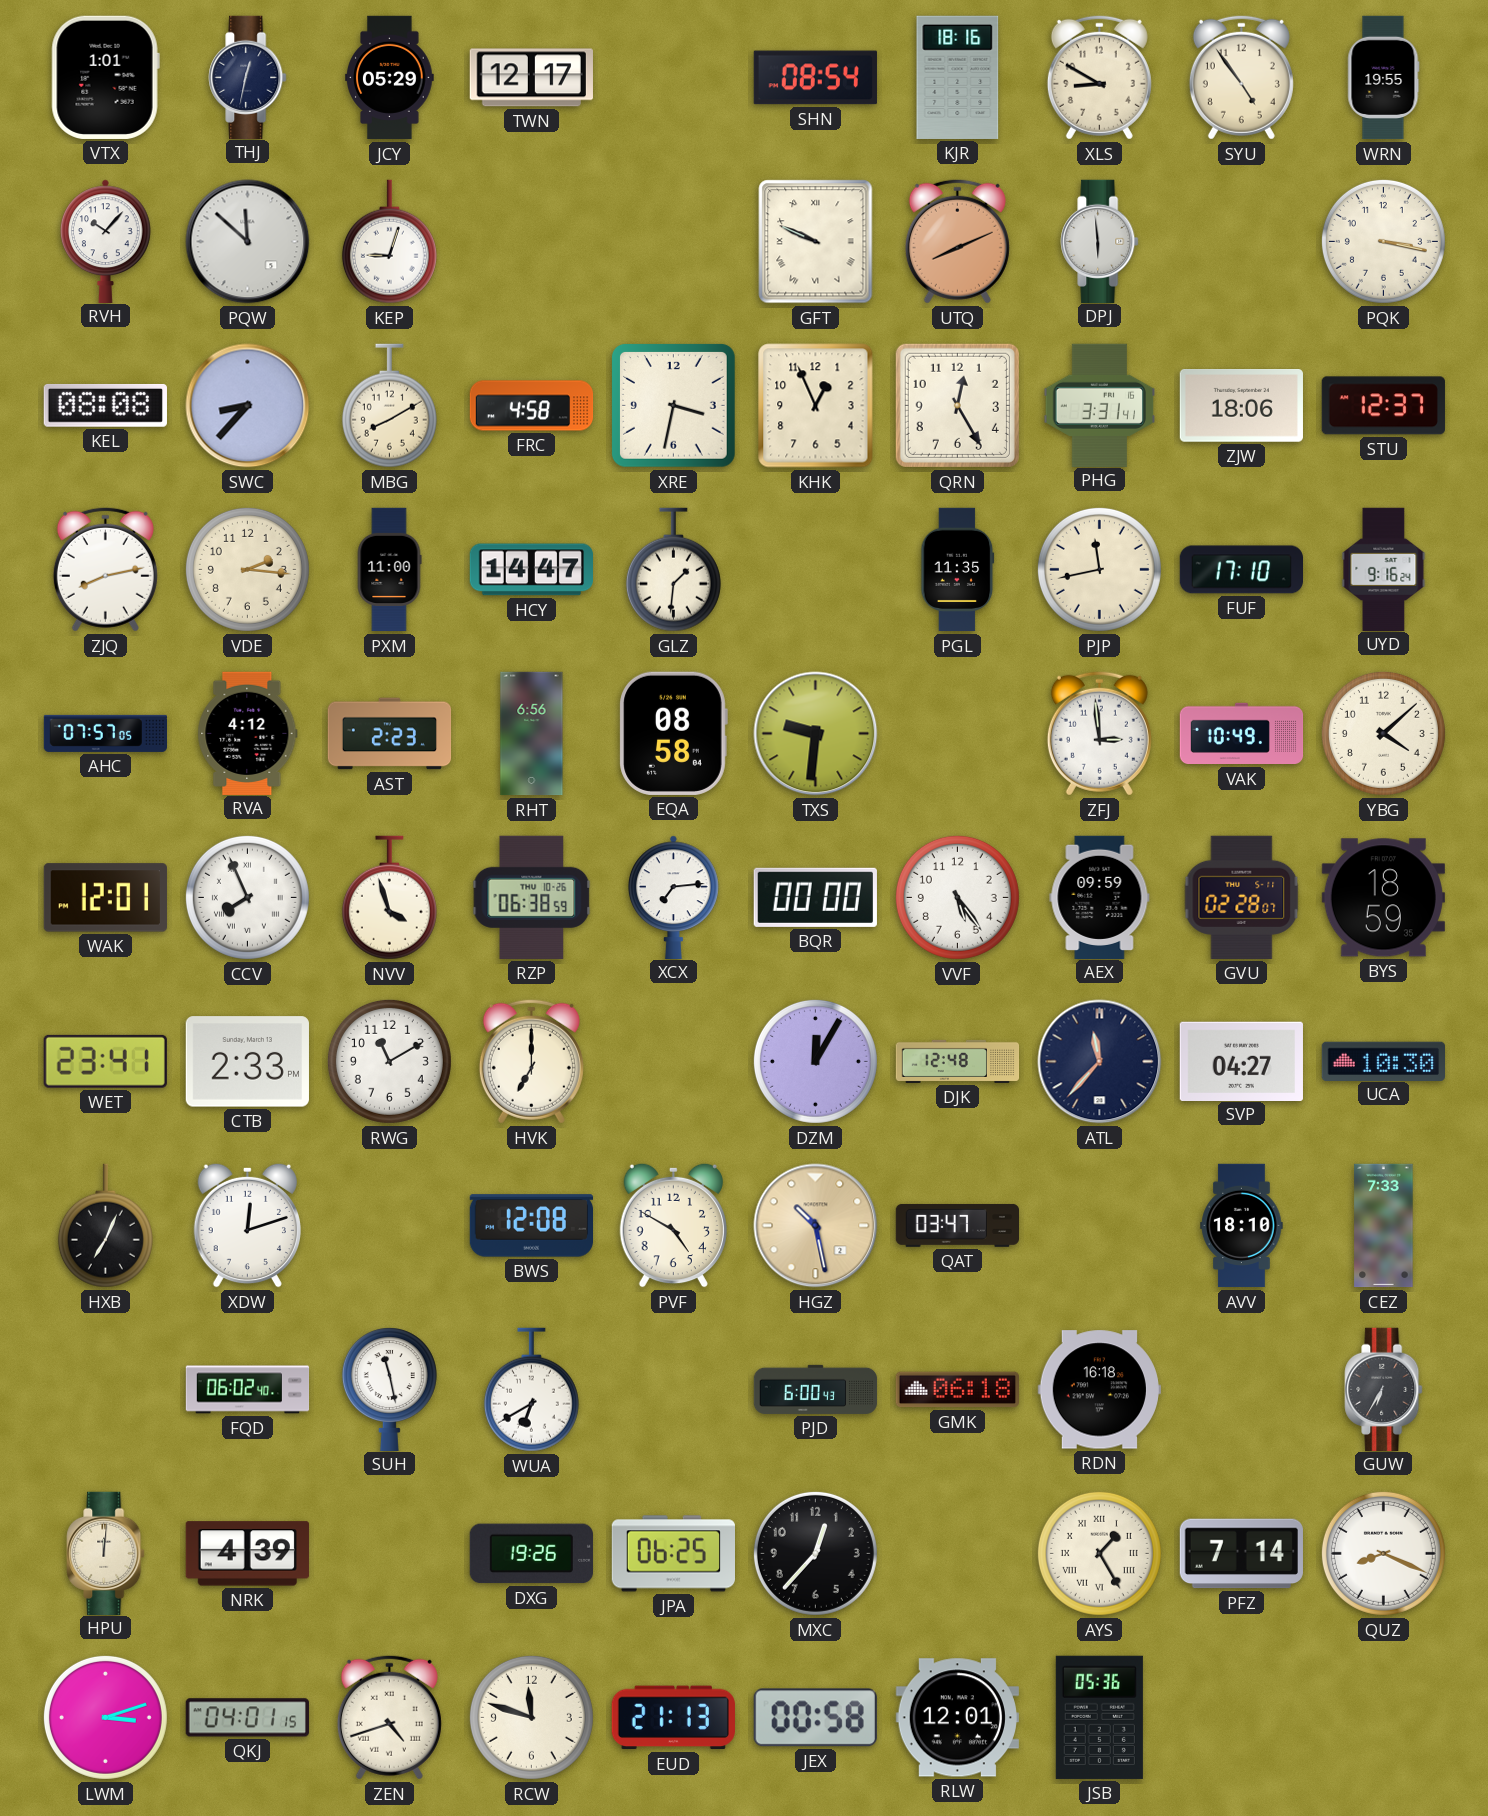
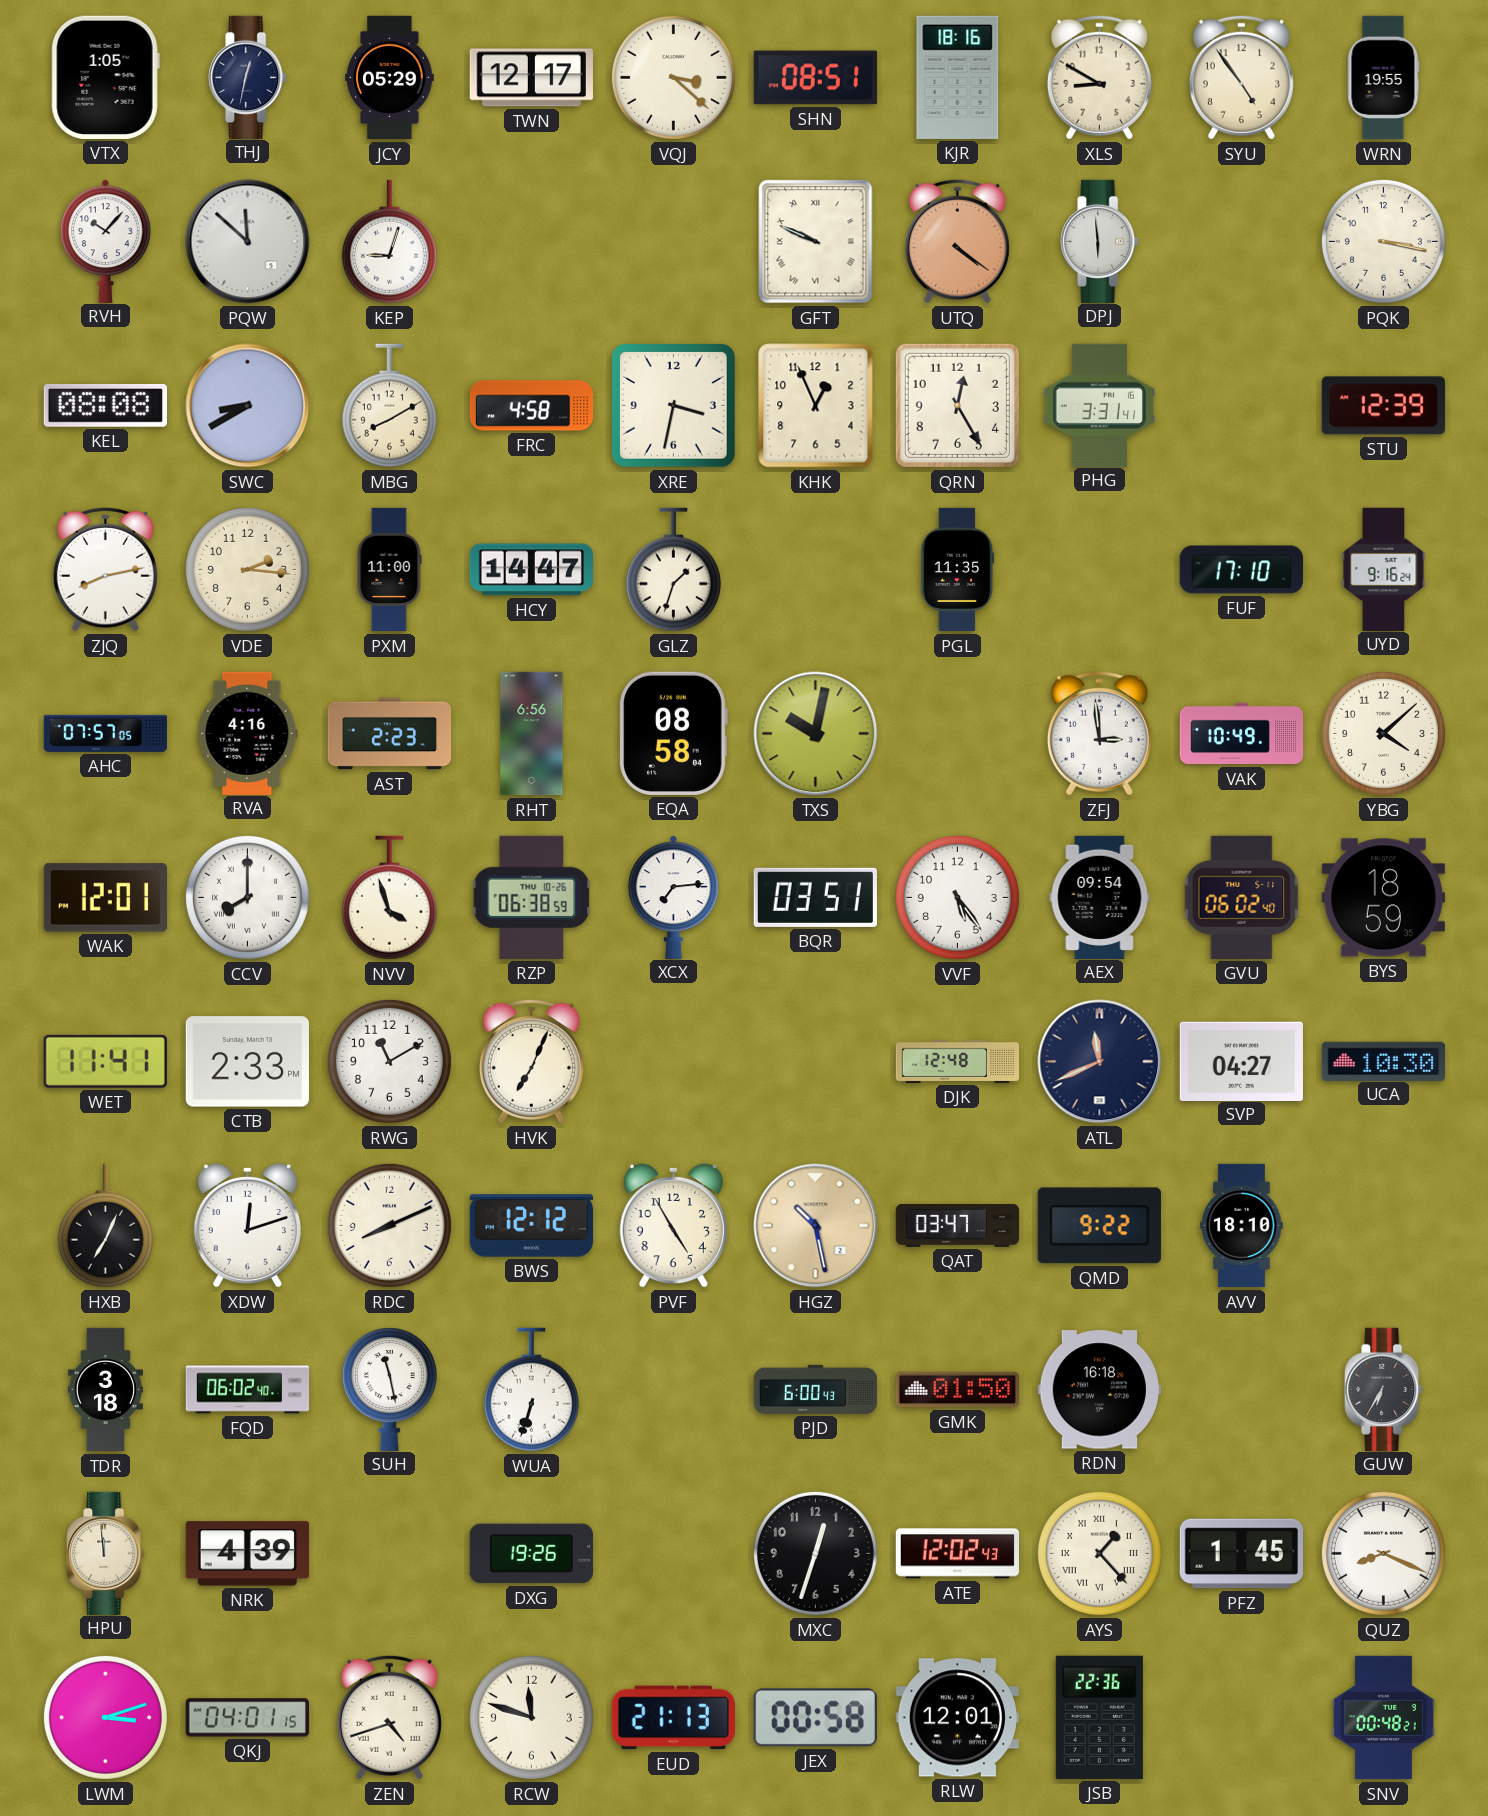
VTX: 1:01 -> 1:05 (105, 77)
VQJ: none -> 3:22 (673, 77)
SHN: 08:54 -> 08:51 (815, 78)
UTQ: 8:11 -> 4:21 (957, 241)
SWC: 8:37 -> 8:40 (248, 406)
ZJW: 18:06 -> none (1241, 406)
STU: 12:37 -> 12:39 (1383, 406)
GLZ: 1:31 -> 1:33 (673, 570)
PJP: 11:43 -> none (1099, 569)
RVA: 4:12 -> 4:16 (248, 733)
TXS: 9:31 -> 10:02 (816, 734)
CCV: 7:56 -> 8:00 (247, 897)
BQR: 00:00 -> 03:51 (815, 897)
AEX: 09:59 -> 09:54 (1100, 897)
GVU: 02:28 -> 06:02 (1242, 897)
WET: 23:41 -> 11:41 (105, 1061)
HVK: 7:00 -> 7:04 (531, 1061)
DZM: 12:05 -> none (815, 1061)
ATL: 11:37 -> 11:41 (1100, 1062)
RDC: none -> 8:11 (389, 1225)
BWS: 12:08 -> 12:12 (531, 1226)
PVF: 4:50 -> 4:55 (673, 1225)
QMD: none -> 9:22 (1099, 1226)
CEZ: 7:33 -> none (1384, 1226)
TDR: none -> 3:18 (105, 1390)
WUA: 6:40 -> 6:33 (531, 1390)
GMK: 06:18 -> 01:50 (957, 1390)
HPU: 12:01 -> 11:59 (106, 1553)
JPA: 06:25 -> none (673, 1554)
MXC: 12:37 -> 12:33 (815, 1553)
ATE: none -> 12:02 (957, 1554)
AYS: 1:25 -> 1:23 (1099, 1553)
PFZ: 7:14 -> 1:45 (1241, 1554)
JSB: 05:36 -> 22:36 (1099, 1717)
SNV: none -> 00:48 (1383, 1718)
